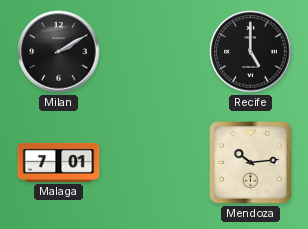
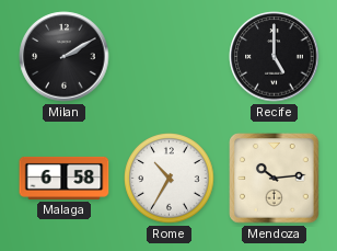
Malaga: 7:01 -> 6:58 (65, 178)
Rome: none -> 10:35 (170, 179)
